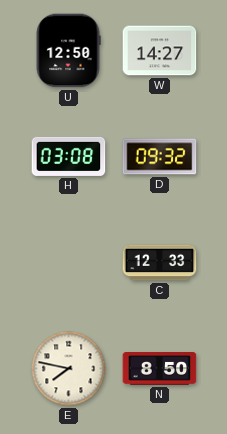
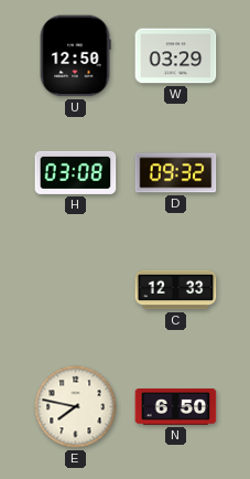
W: 14:27 -> 03:29 (176, 56)
N: 8:50 -> 6:50 (176, 407)
